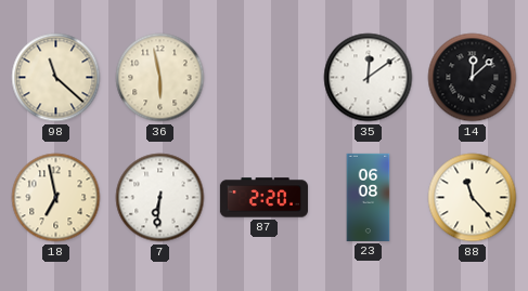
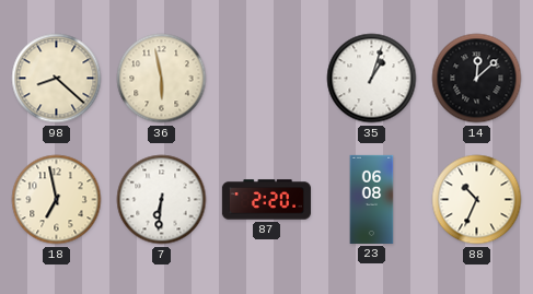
98: 11:22 -> 8:22 (57, 79)
35: 12:09 -> 1:03 (372, 79)
88: 11:23 -> 10:34 (477, 200)
